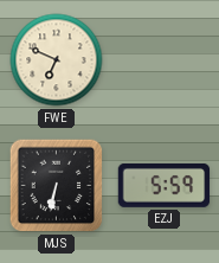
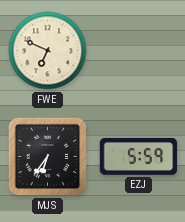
MJS: 6:32 -> 6:36 (48, 157)
